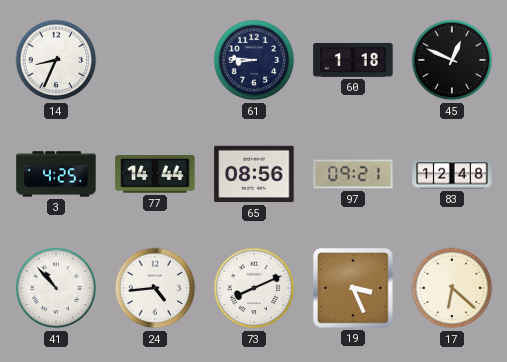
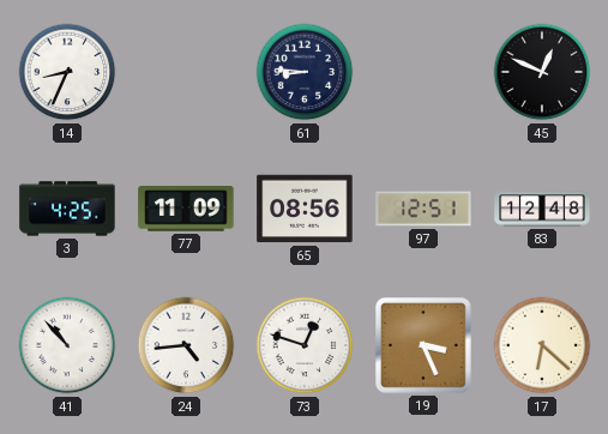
60: 1:18 -> none (353, 60)
77: 14:44 -> 11:09 (186, 209)
97: 09:21 -> 12:51 (423, 209)
73: 8:11 -> 12:48 (305, 345)
